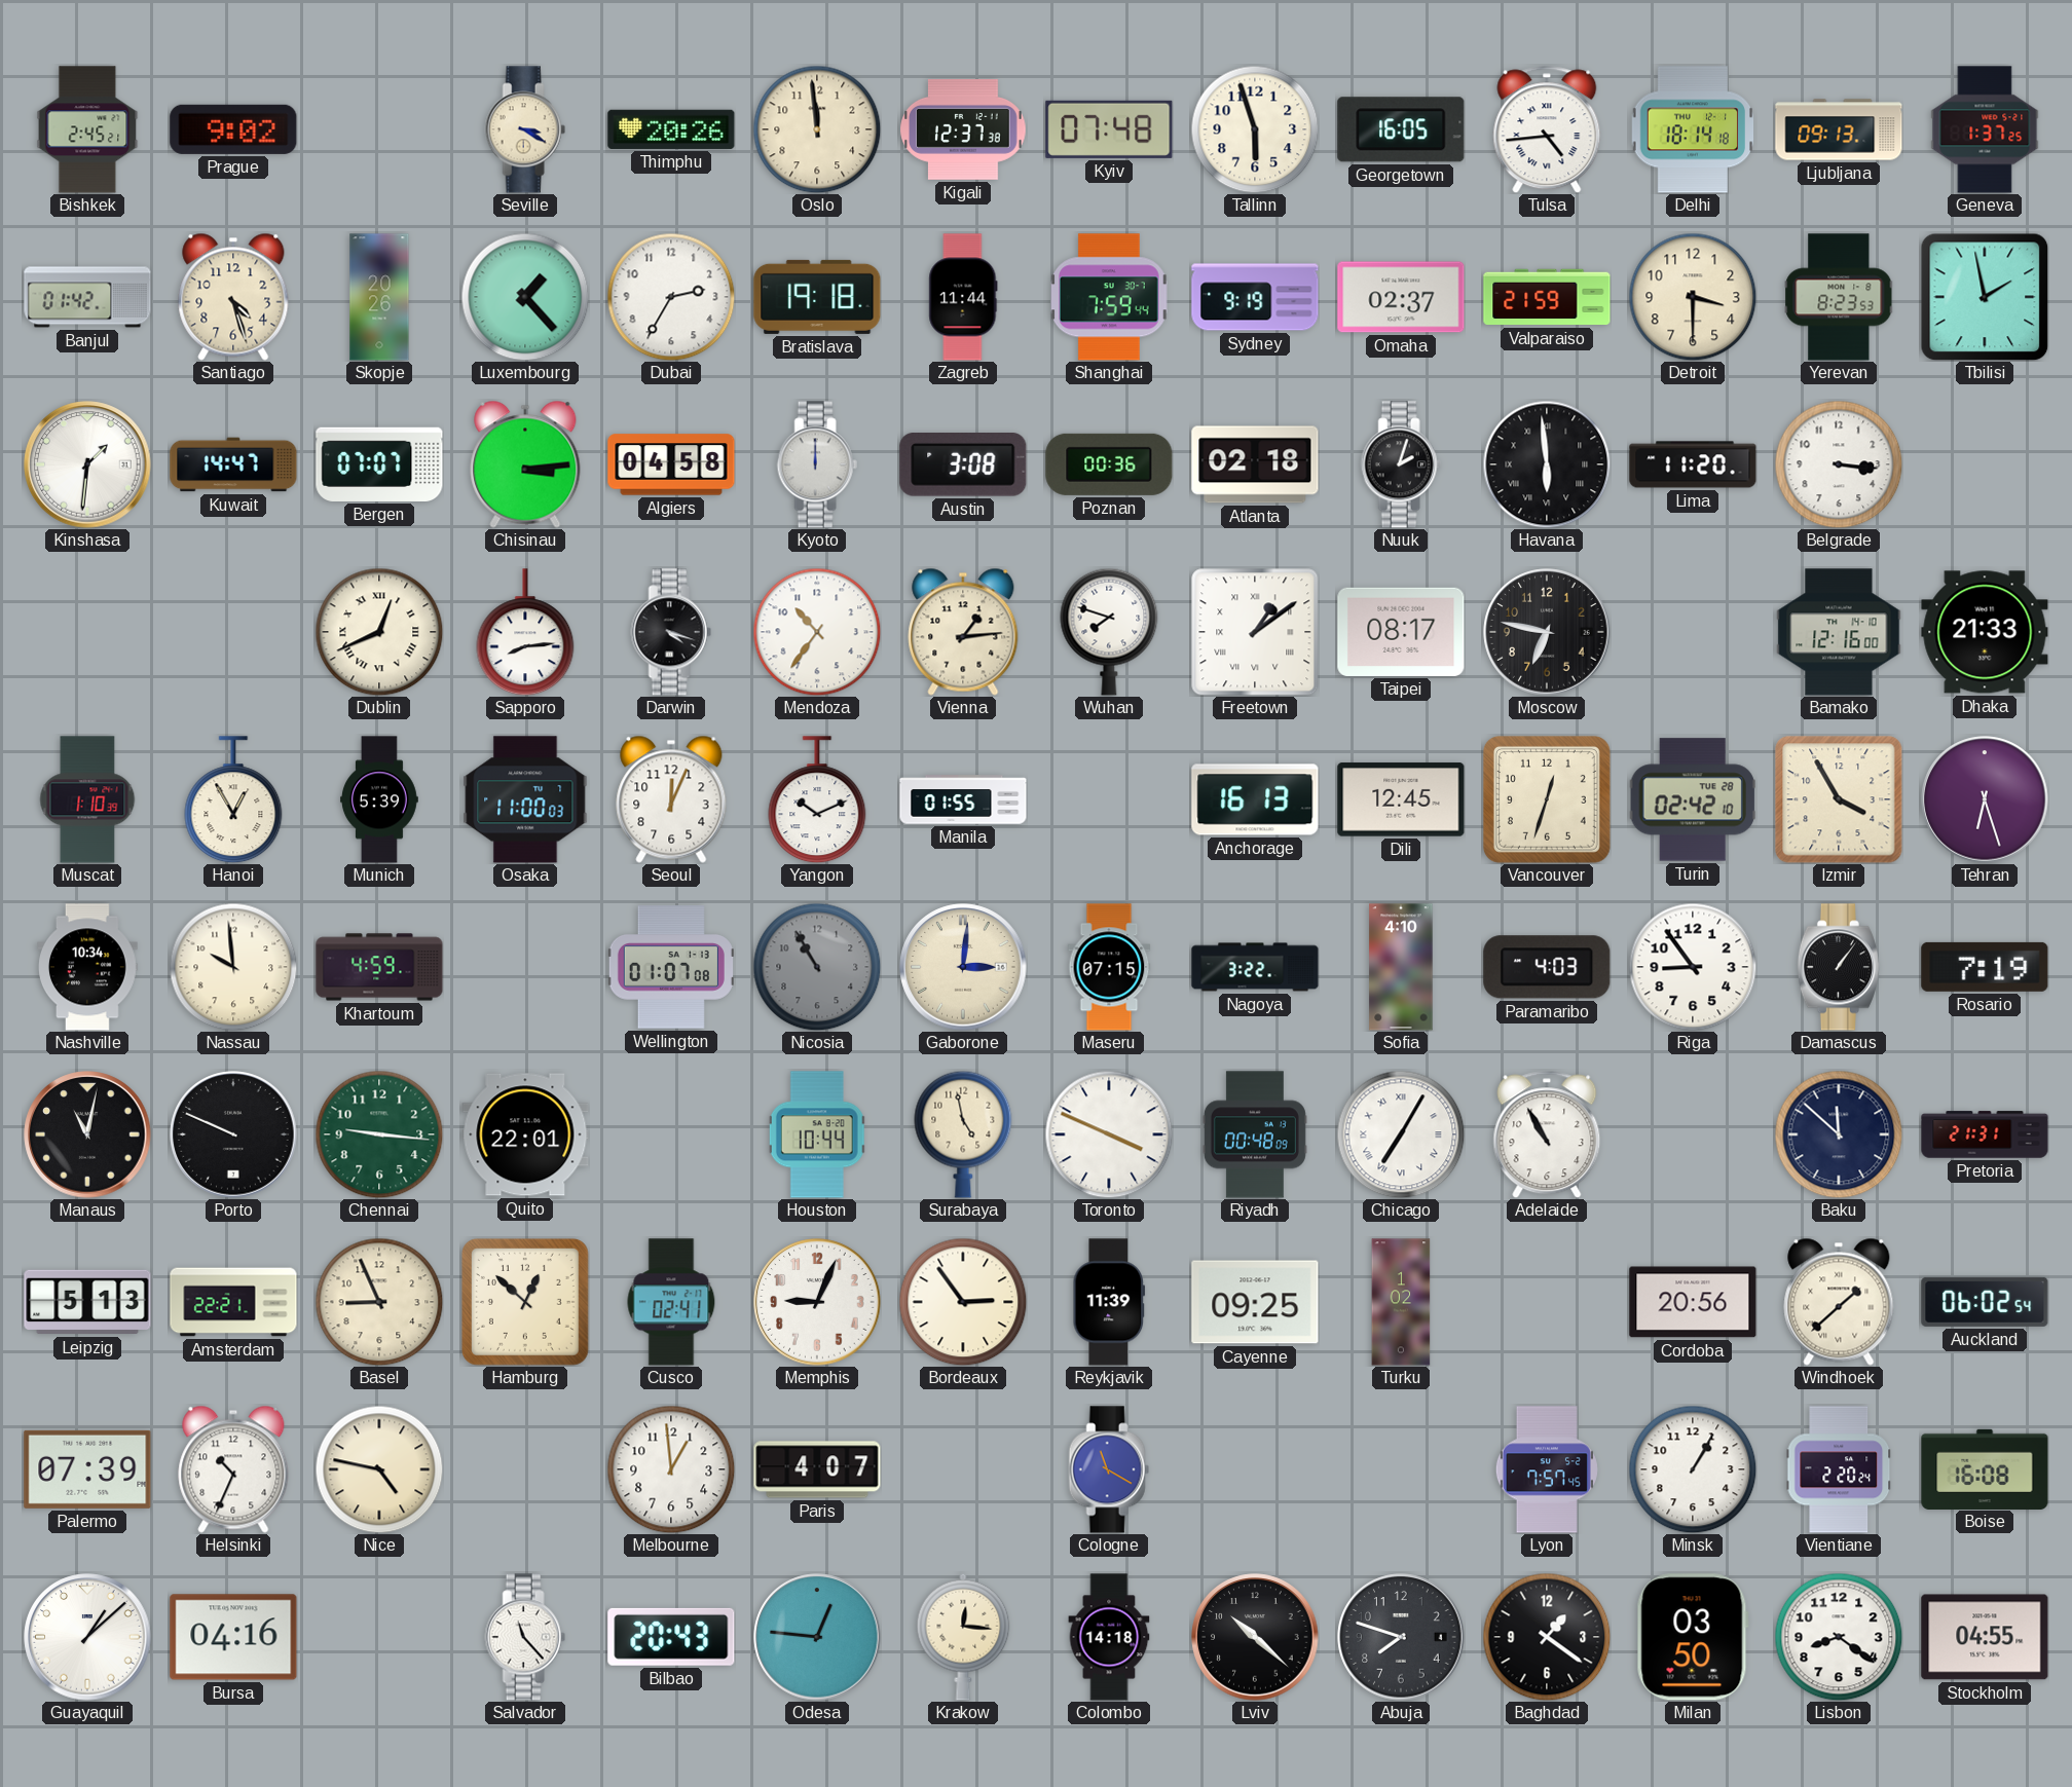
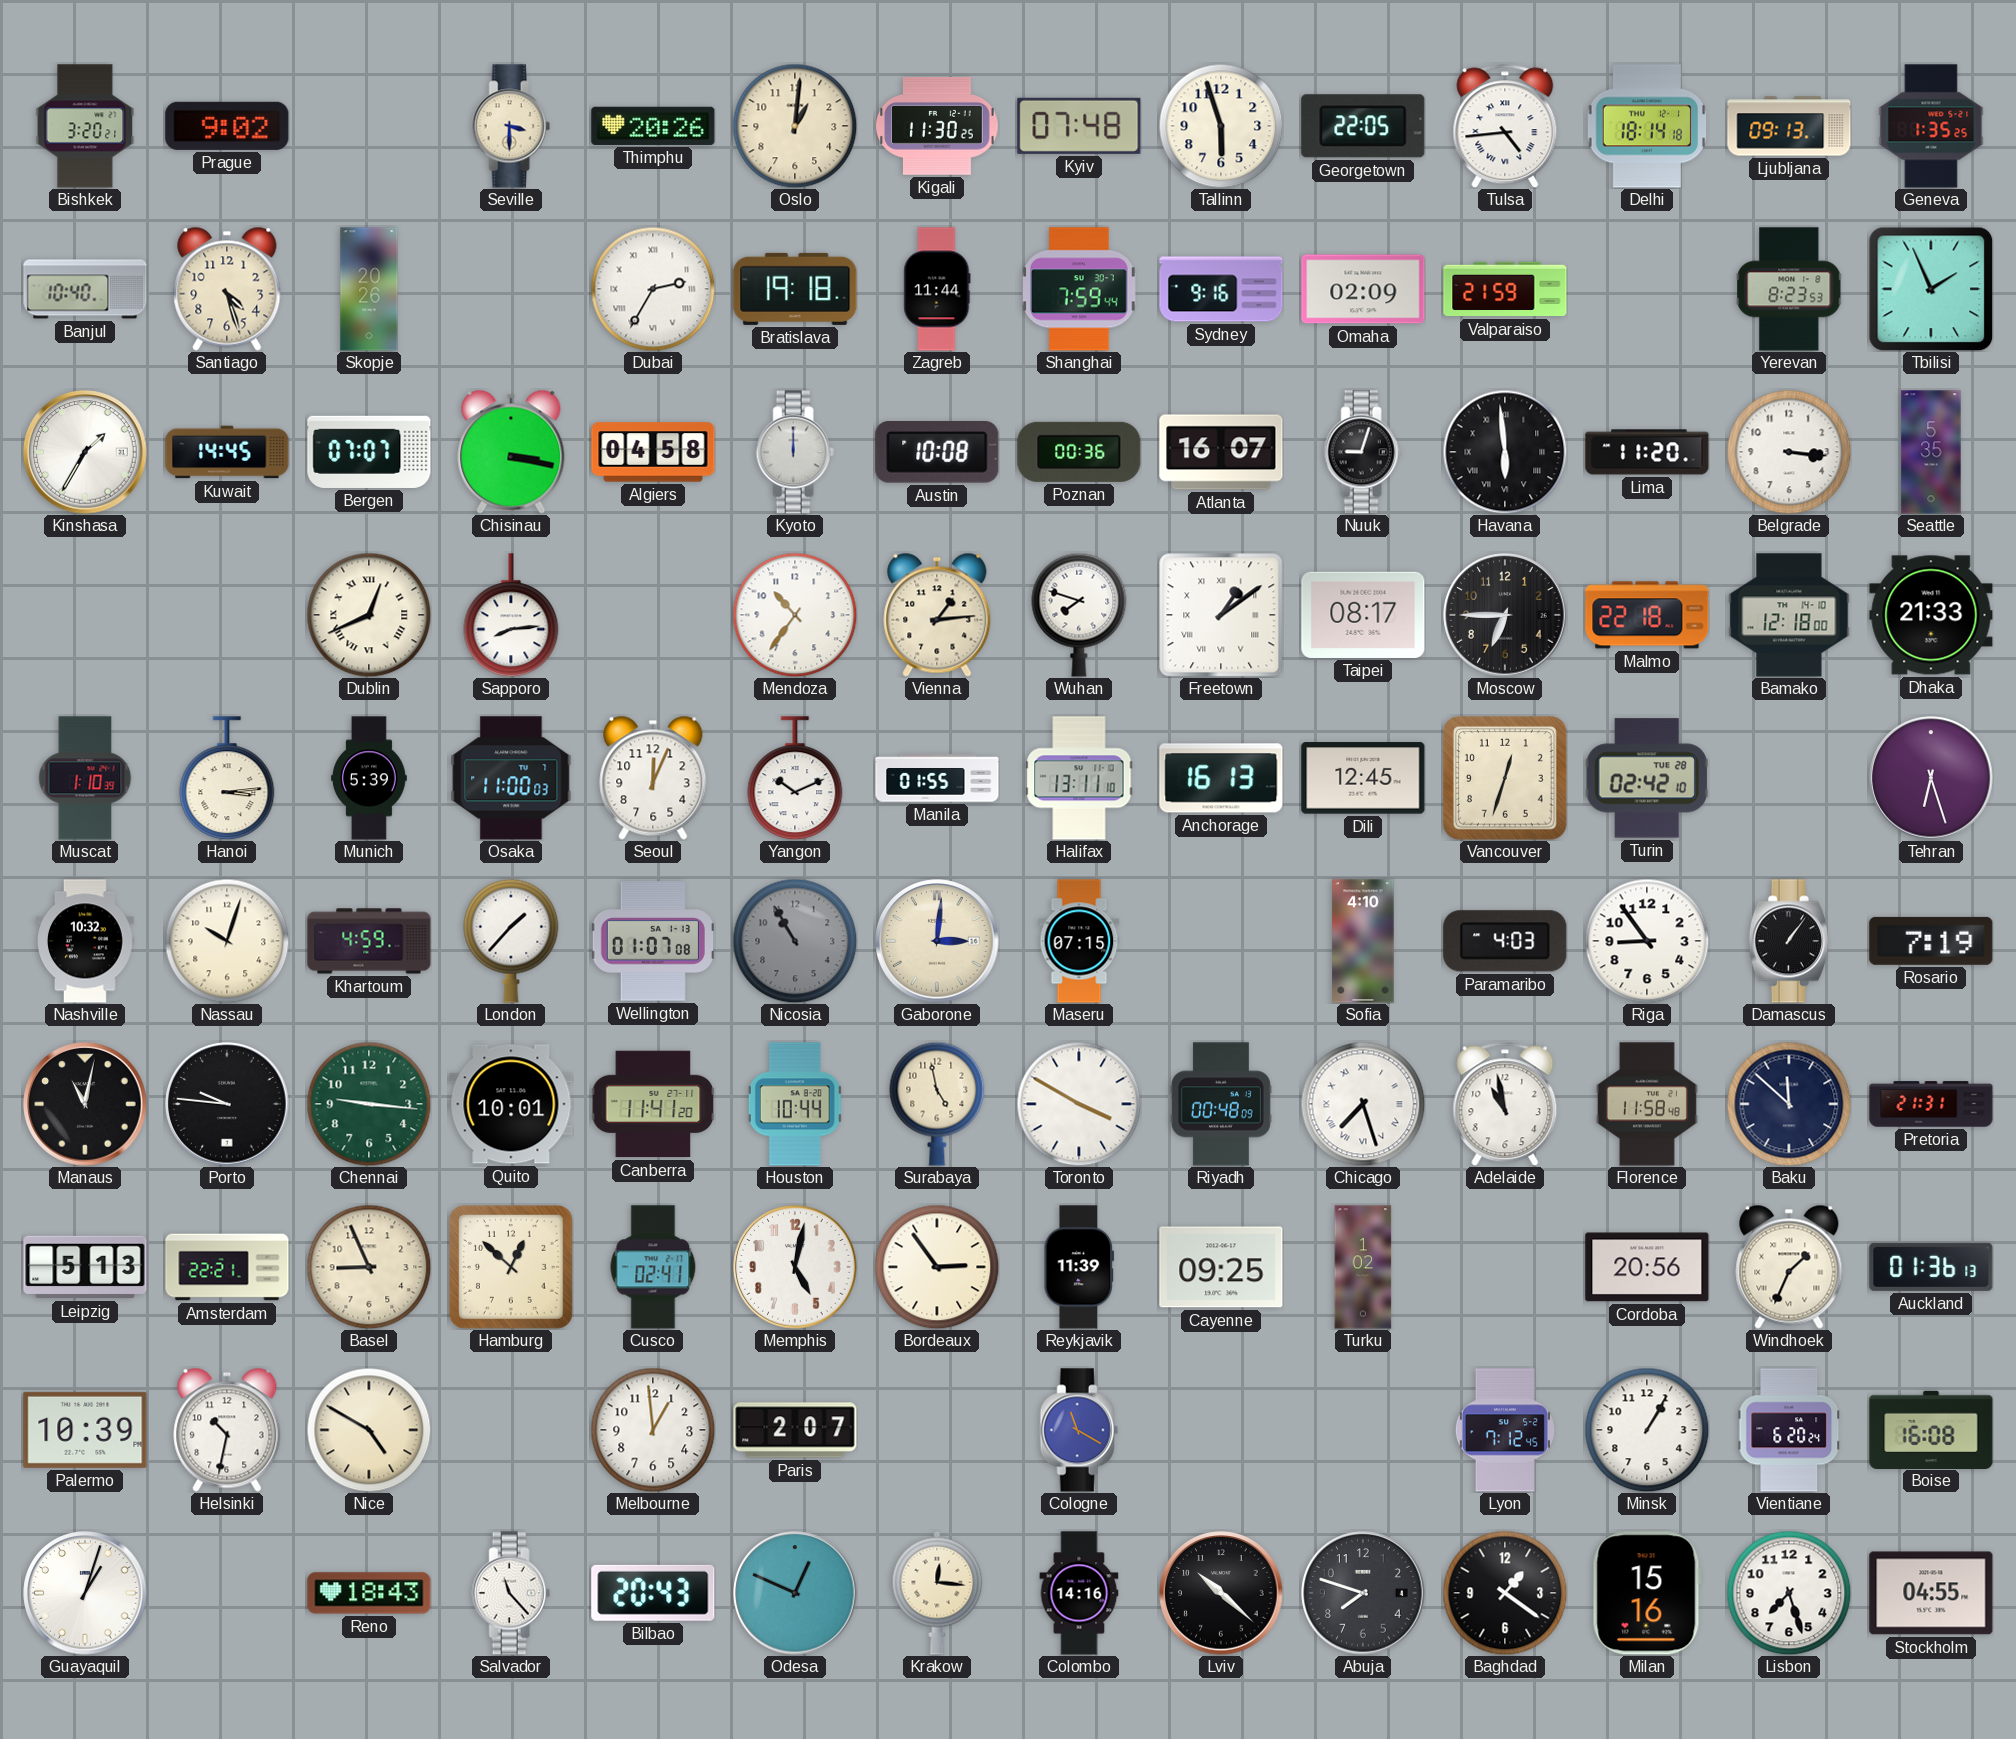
Bishkek: 2:45 -> 3:20 (85, 126)
Seville: 3:20 -> 3:30 (511, 126)
Oslo: 11:59 -> 1:01 (795, 126)
Kigali: 12:37 -> 11:30 (937, 126)
Georgetown: 16:05 -> 22:05 (1363, 126)
Geneva: 1:37 -> 1:35 (1931, 126)
Banjul: 01:42 -> 10:40 (85, 289)
Luxembourg: 1:23 -> none (525, 297)
Dubai numerals: Arabic -> Roman (653, 289)
Sydney: 9:19 -> 9:16 (1221, 289)
Omaha: 02:37 -> 02:09 (1363, 289)
Detroit: 3:30 -> none (1693, 297)
Tbilisi: 1:58 -> 1:56 (1931, 289)
Kinshasa: 1:31 -> 1:35 (85, 452)
Kuwait: 14:47 -> 14:45 (227, 452)
Chisinau: 3:14 -> 3:17 (511, 452)
Austin: 3:08 -> 10:08 (937, 453)
Atlanta: 02:18 -> 16:07 (1221, 452)
Nuuk: 2:03 -> 9:03 (1363, 452)
Seattle: none -> 5:35 (1931, 452)
Darwin: 4:18 -> none (671, 632)
Moscow: 6:47 -> 6:45 (1505, 615)
Malmo: none -> 22:18 (1647, 615)
Bamako: 12:16 -> 12:18 (1789, 615)
Hanoi: 12:55 -> 3:14 (227, 778)
Halifax: none -> 13:11 (1079, 778)
Izmir: 3:55 -> none (1839, 799)
Nashville: 10:34 -> 10:32 (86, 941)
Nassau: 9:59 -> 10:03 (227, 941)
London: none -> 1:37 (511, 941)
Nagoya: 3:22 -> none (1255, 967)
Porto: 9:49 -> 9:46 (227, 1104)
Quito: 22:01 -> 10:01 (511, 1104)
Canberra: none -> 11:41 (653, 1104)
Toronto: 3:49 -> 3:50 (1079, 1104)
Chicago: 7:05 -> 7:27 (1363, 1104)
Adelaide: 10:55 -> 10:58 (1505, 1104)
Florence: none -> 11:58 (1647, 1104)
Memphis: 9:04 -> 5:02 (795, 1267)
Windhoek: 1:38 -> 1:34 (1789, 1267)
Auckland: 06:02 -> 01:36 (1931, 1267)
Palermo: 07:39 -> 10:39 (85, 1430)
Helsinki: 10:34 -> 10:32 (227, 1430)
Nice: 4:47 -> 4:50 (369, 1430)
Paris: 4:07 -> 2:07 (795, 1430)
Lyon: 7:57 -> 7:12 (1505, 1430)
Vientiane: 2:20 -> 6:20 (1789, 1430)
Guayaquil: 1:08 -> 1:03 (85, 1593)
Bursa: 04:16 -> none (233, 1637)
Reno: none -> 18:43 (369, 1593)
Odesa: 12:46 -> 12:49 (795, 1593)
Colombo: 14:18 -> 14:16 (1079, 1593)
Milan: 03:50 -> 15:16 (1647, 1593)
Lisbon: 8:21 -> 7:27 (1789, 1593)
